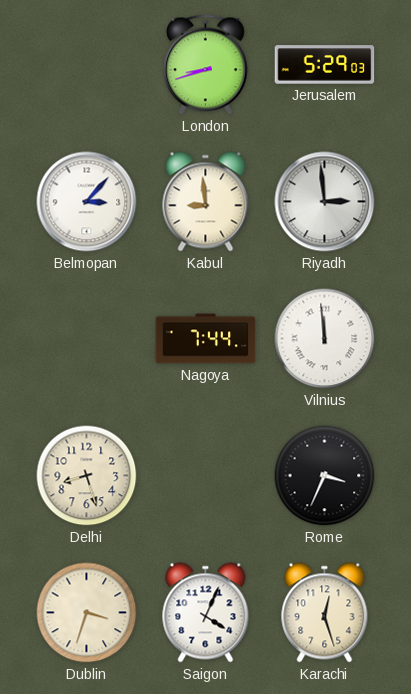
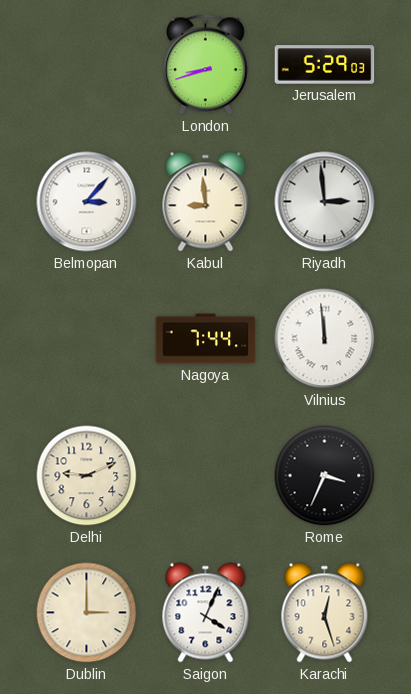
Delhi: 8:27 -> 9:11 (87, 476)
Dublin: 3:33 -> 3:00 (87, 613)
